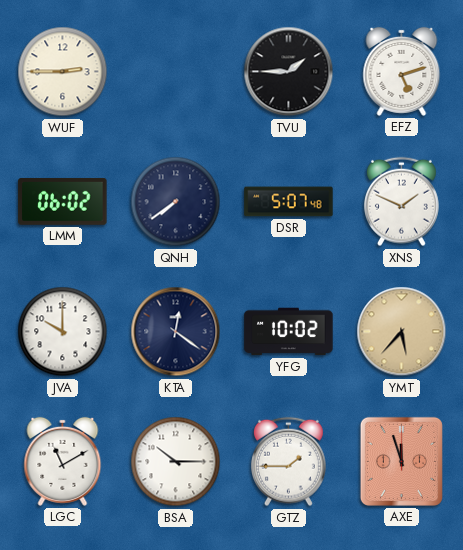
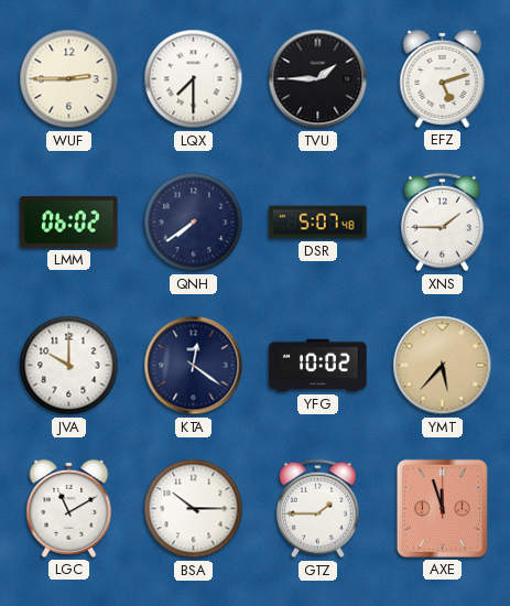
LQX: none -> 7:30 (194, 79)
XNS: 1:49 -> 1:45 (442, 223)
